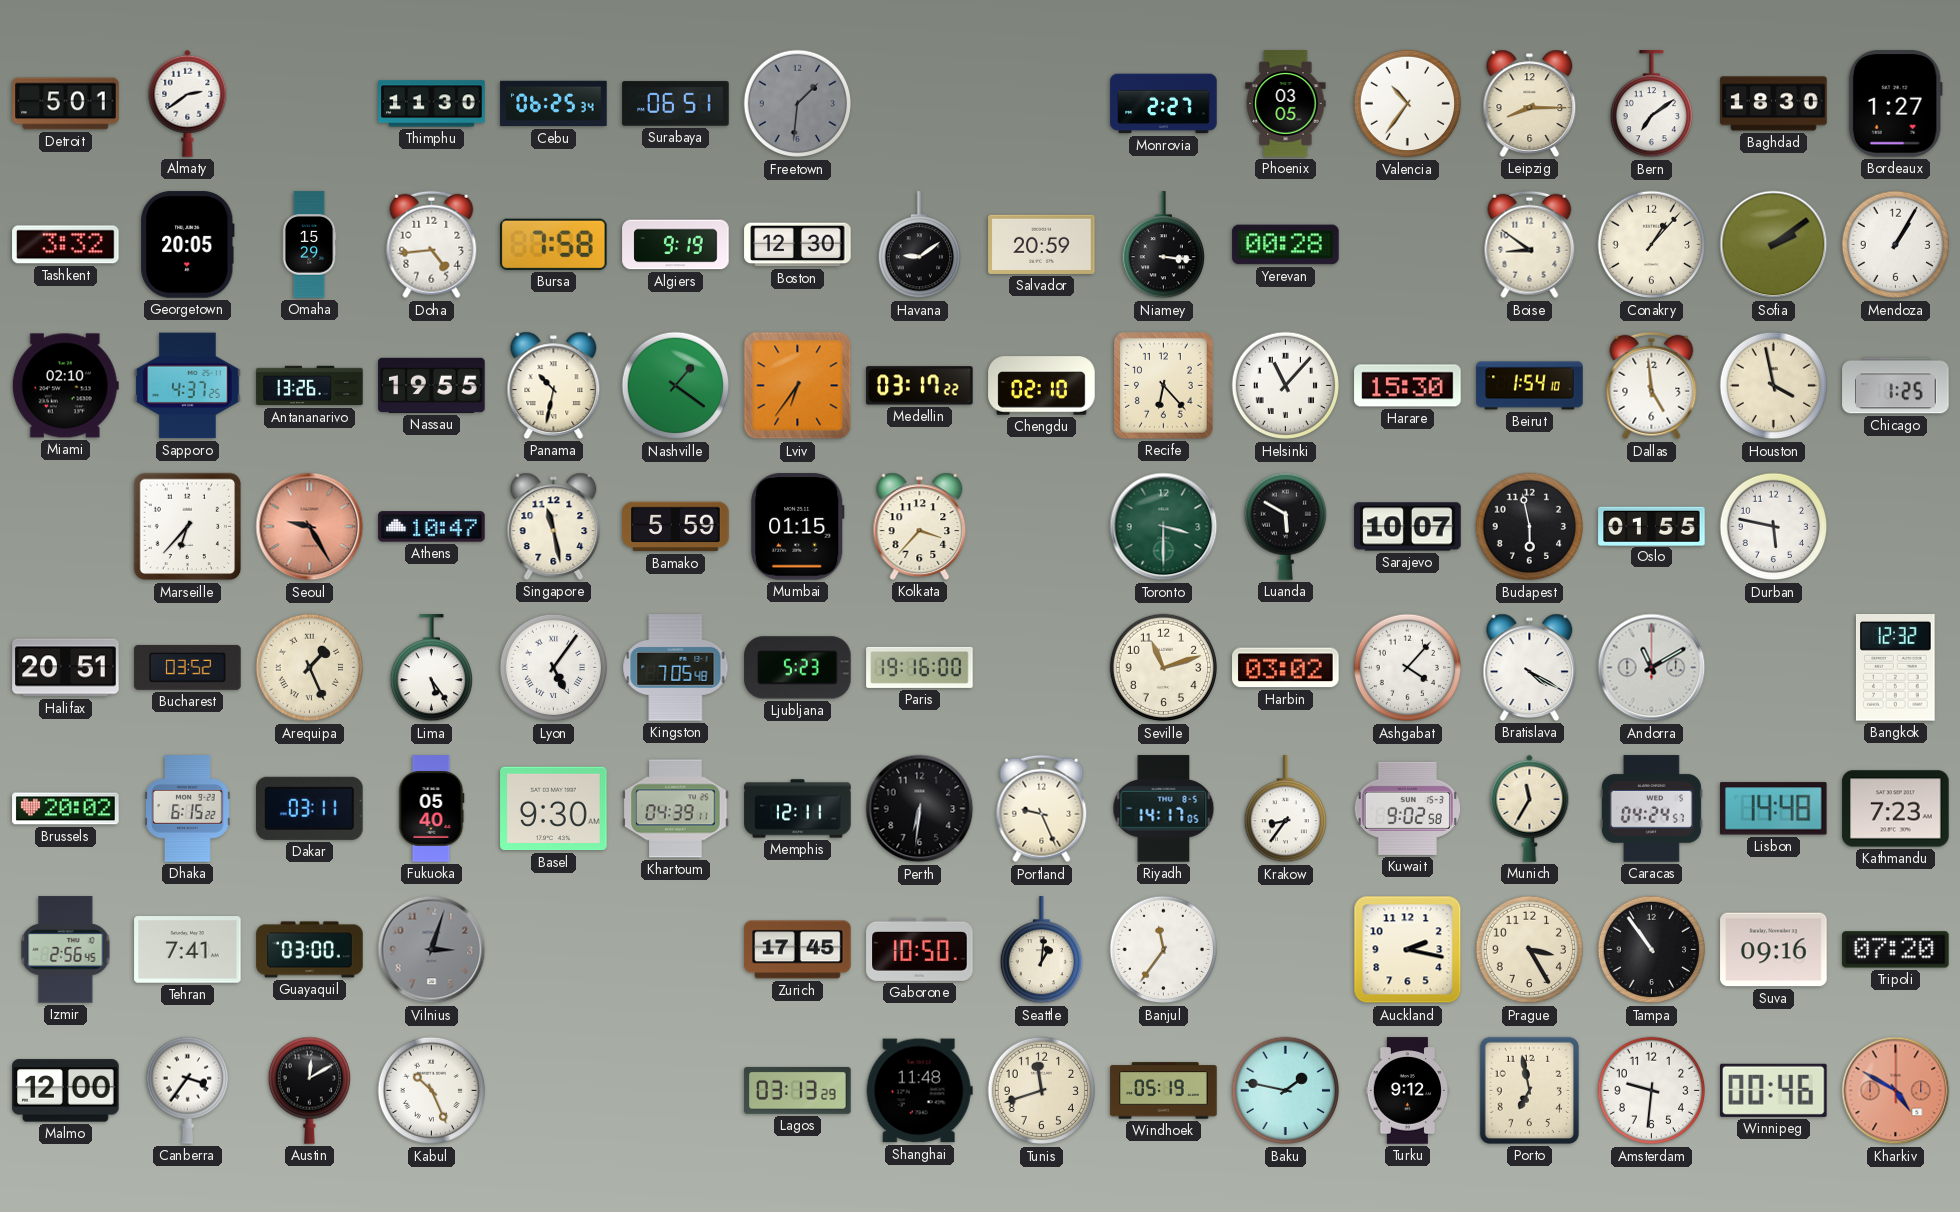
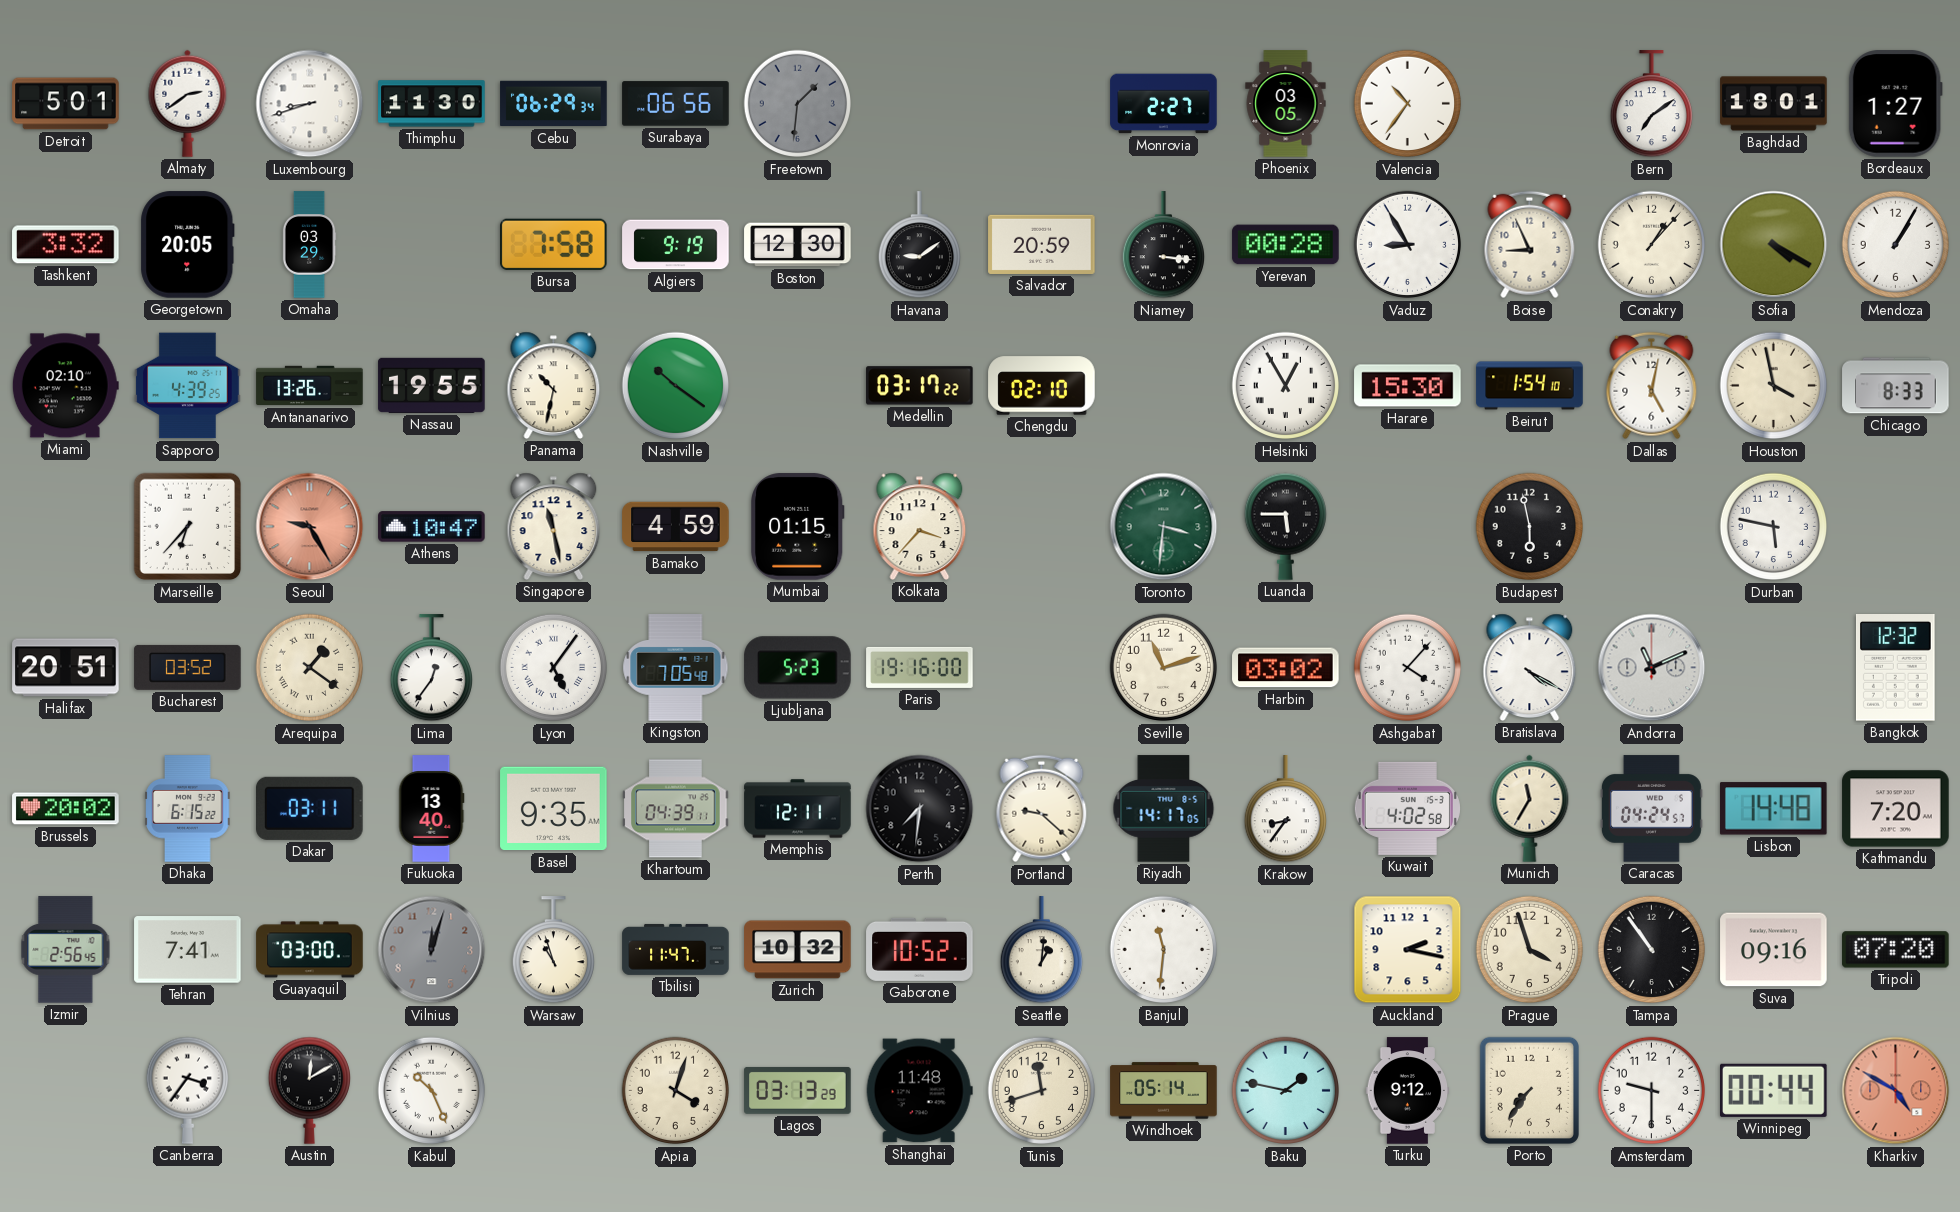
Luxembourg: none -> 8:42 (310, 104)
Cebu: 06:25 -> 06:29 (554, 104)
Surabaya: 06:51 -> 06:56 (676, 104)
Leipzig: 8:15 -> none (1530, 103)
Baghdad: 18:30 -> 18:01 (1774, 104)
Omaha: 15:29 -> 03:29 (309, 245)
Doha: 4:44 -> none (432, 245)
Vaduz: none -> 8:55 (1408, 245)
Boise: 8:51 -> 8:56 (1530, 245)
Sofia: 2:09 -> 4:20 (1774, 245)
Sapporo: 4:37 -> 4:39 (188, 386)
Nashville: 1:21 -> 10:21 (676, 386)
Lviv: 6:36 -> none (798, 386)
Recife: 6:23 -> none (1164, 386)
Helsinki: 11:07 -> 12:55 (1286, 386)
Dallas: 4:59 -> 5:02 (1652, 386)
Chicago: 1:25 -> 8:33 (1896, 386)
Bamako: 5:59 -> 4:59 (676, 527)
Toronto: 3:30 -> 3:31 (1164, 527)
Luanda: 5:50 -> 5:45 (1285, 526)
Sarajevo: 10:07 -> none (1408, 527)
Oslo: 01:55 -> none (1652, 526)
Arequipa: 1:26 -> 1:21 (310, 668)
Lima: 5:24 -> 12:36 (431, 668)
Andorra: 11:10 -> 11:11 (1652, 668)
Fukuoka: 05:40 -> 13:40 (432, 809)
Basel: 9:30 -> 9:35 (554, 809)
Perth: 6:31 -> 7:31 (920, 809)
Portland: 9:26 -> 9:22 (1042, 809)
Kuwait: 9:02 -> 4:02 (1407, 808)
Kathmandu: 7:23 -> 7:20 (1896, 809)
Vilnius: 3:03 -> 12:03 (432, 950)
Warsaw: none -> 10:57 (553, 950)
Tbilisi: none -> 11:47 (676, 949)
Zurich: 17:45 -> 10:32 (798, 950)
Gaborone: 10:50 -> 10:52 (920, 949)
Banjul: 11:36 -> 11:31 (1164, 950)
Prague: 3:25 -> 3:57 (1530, 950)
Malmo: 12:00 -> none (66, 1091)
Apia: none -> 4:03 (676, 1091)
Windhoek: 05:19 -> 05:14 (1164, 1091)
Porto: 6:58 -> 7:36 (1529, 1090)
Amsterdam: 9:31 -> 9:30 (1652, 1091)
Winnipeg: 00:46 -> 00:44 (1774, 1090)
